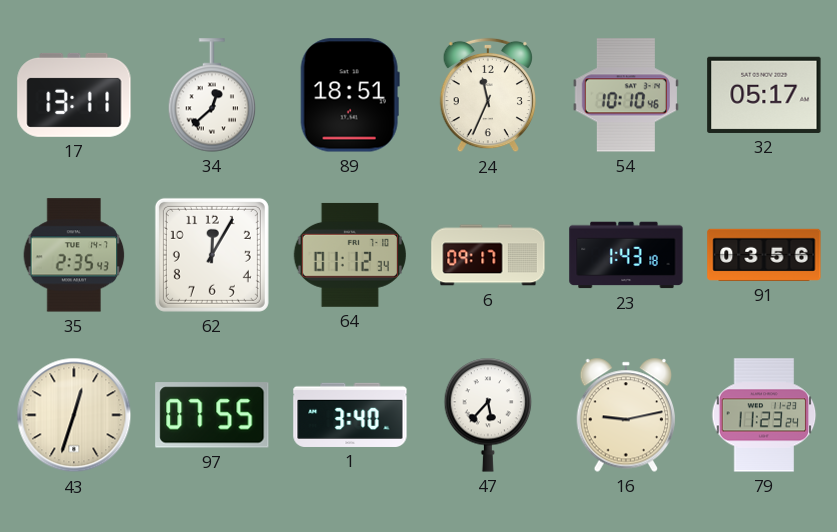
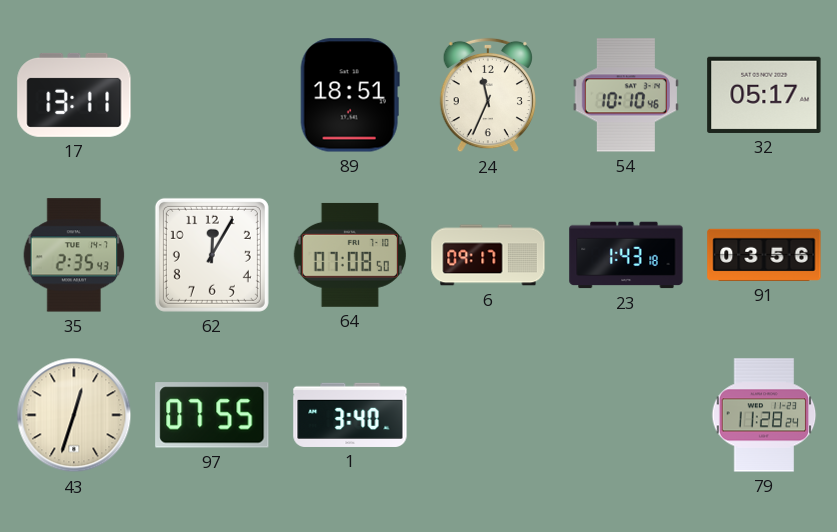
34: 12:38 -> none (212, 95)
64: 01:12 -> 07:08 (349, 255)
47: 5:37 -> none (488, 415)
16: 9:13 -> none (625, 415)
79: 11:23 -> 11:28 (764, 415)
